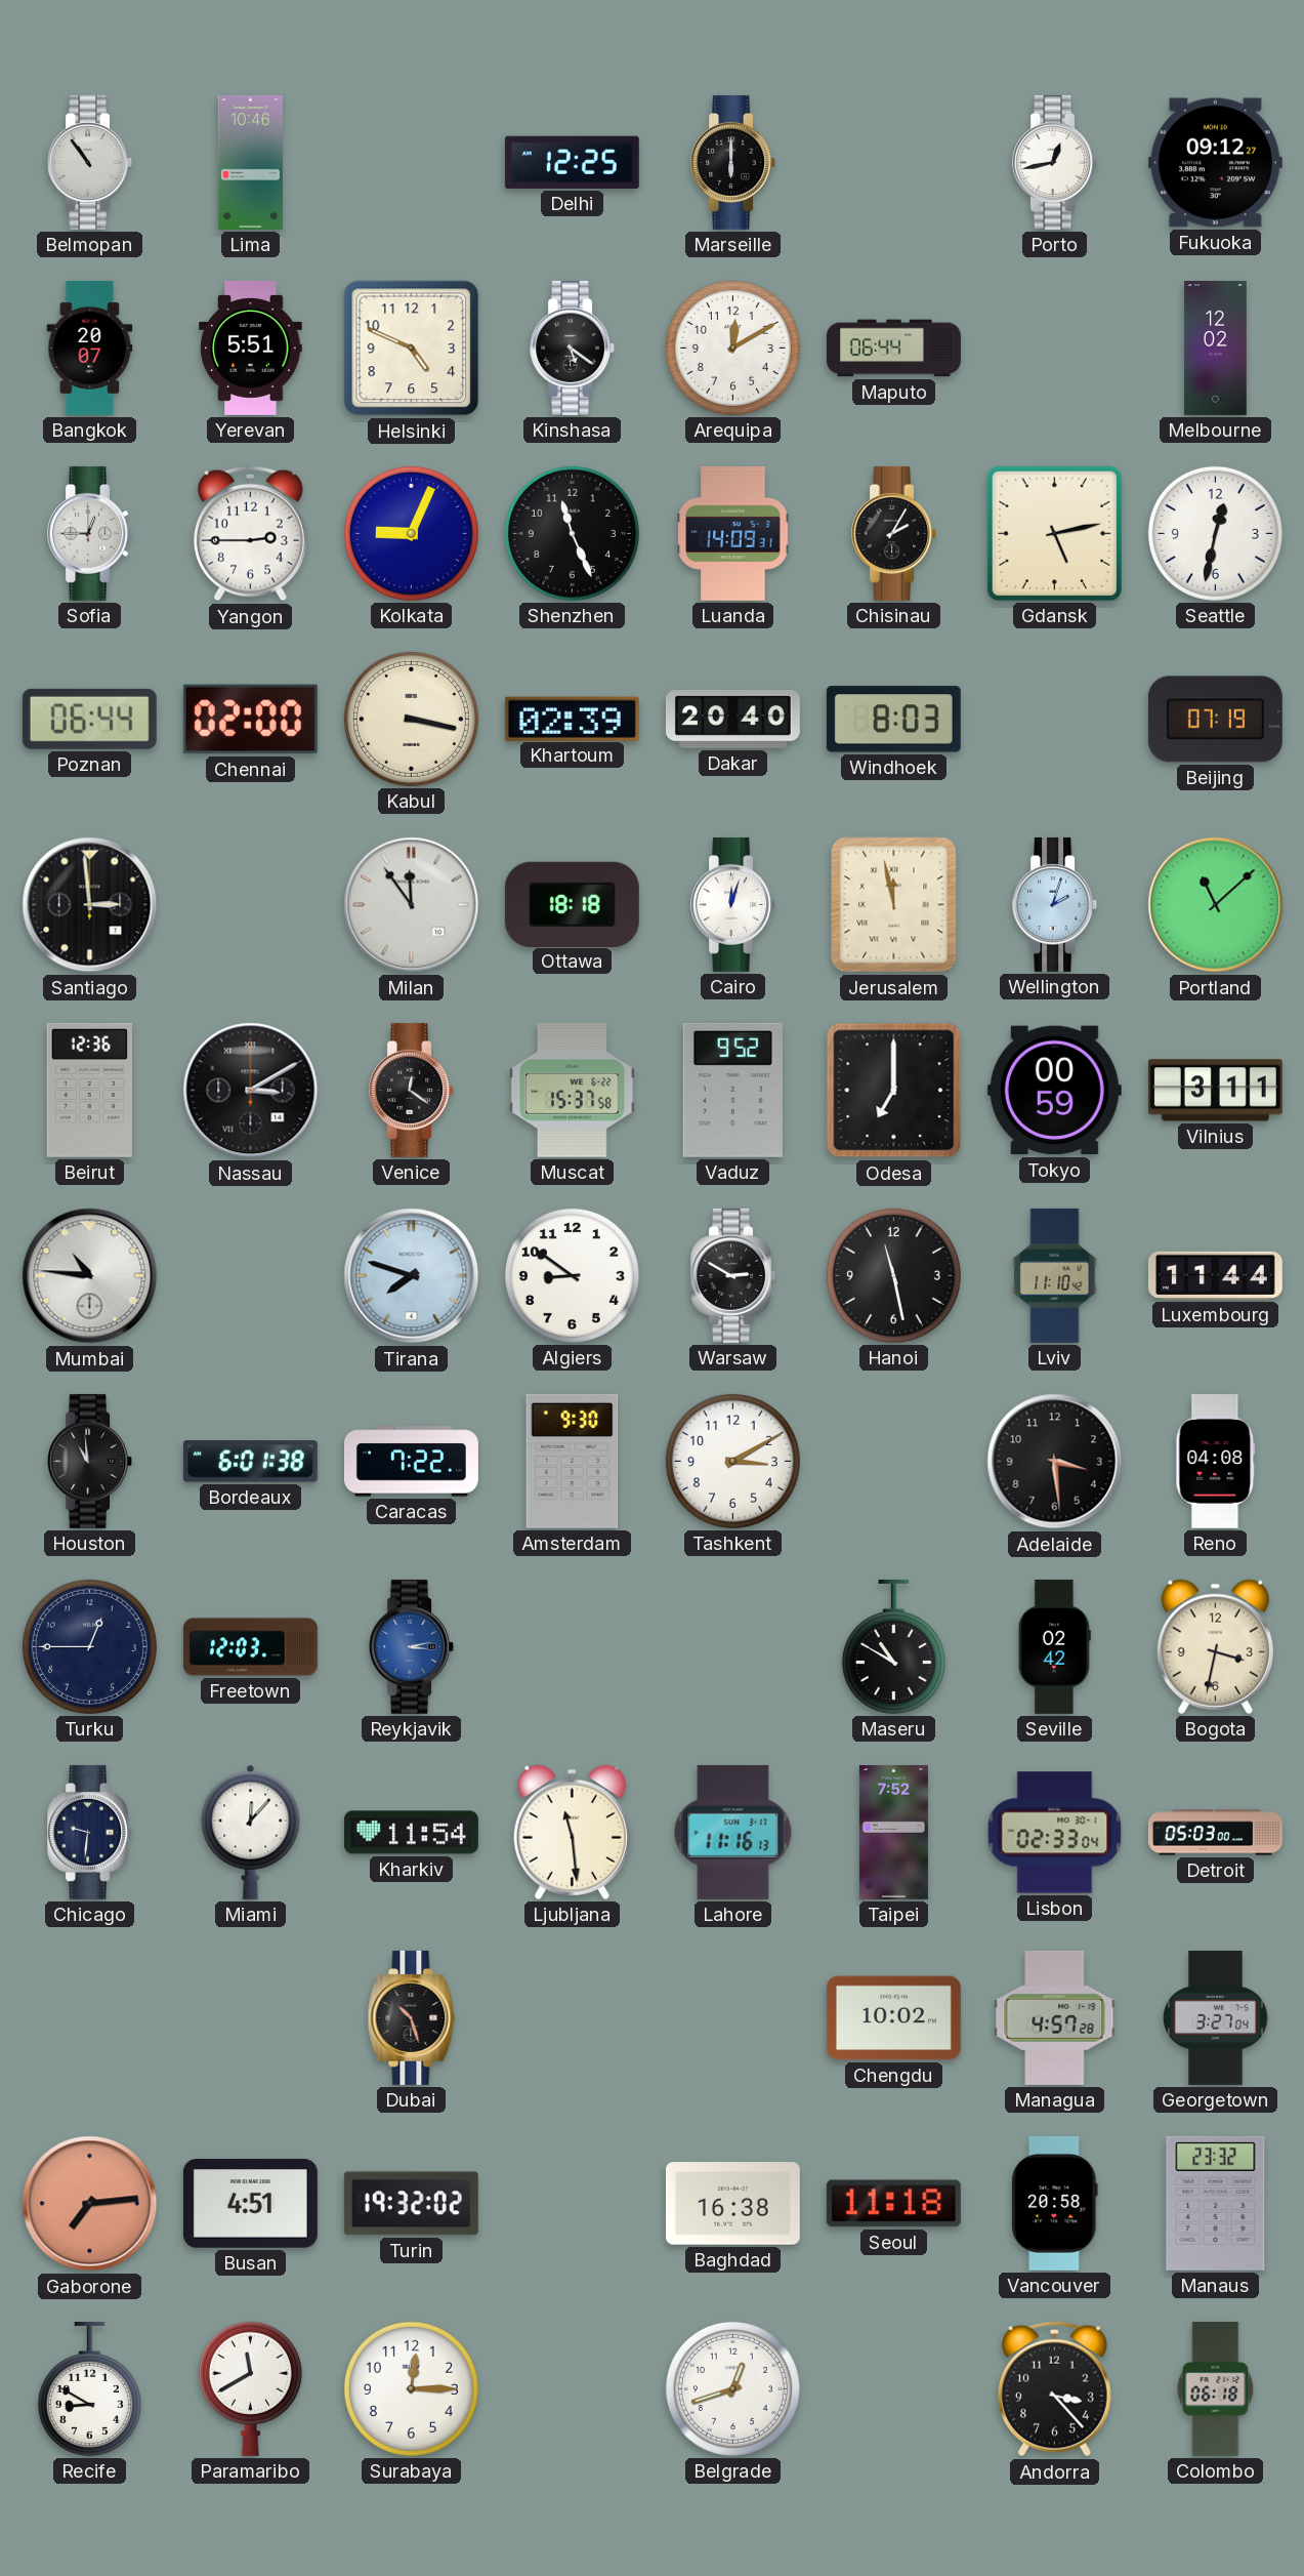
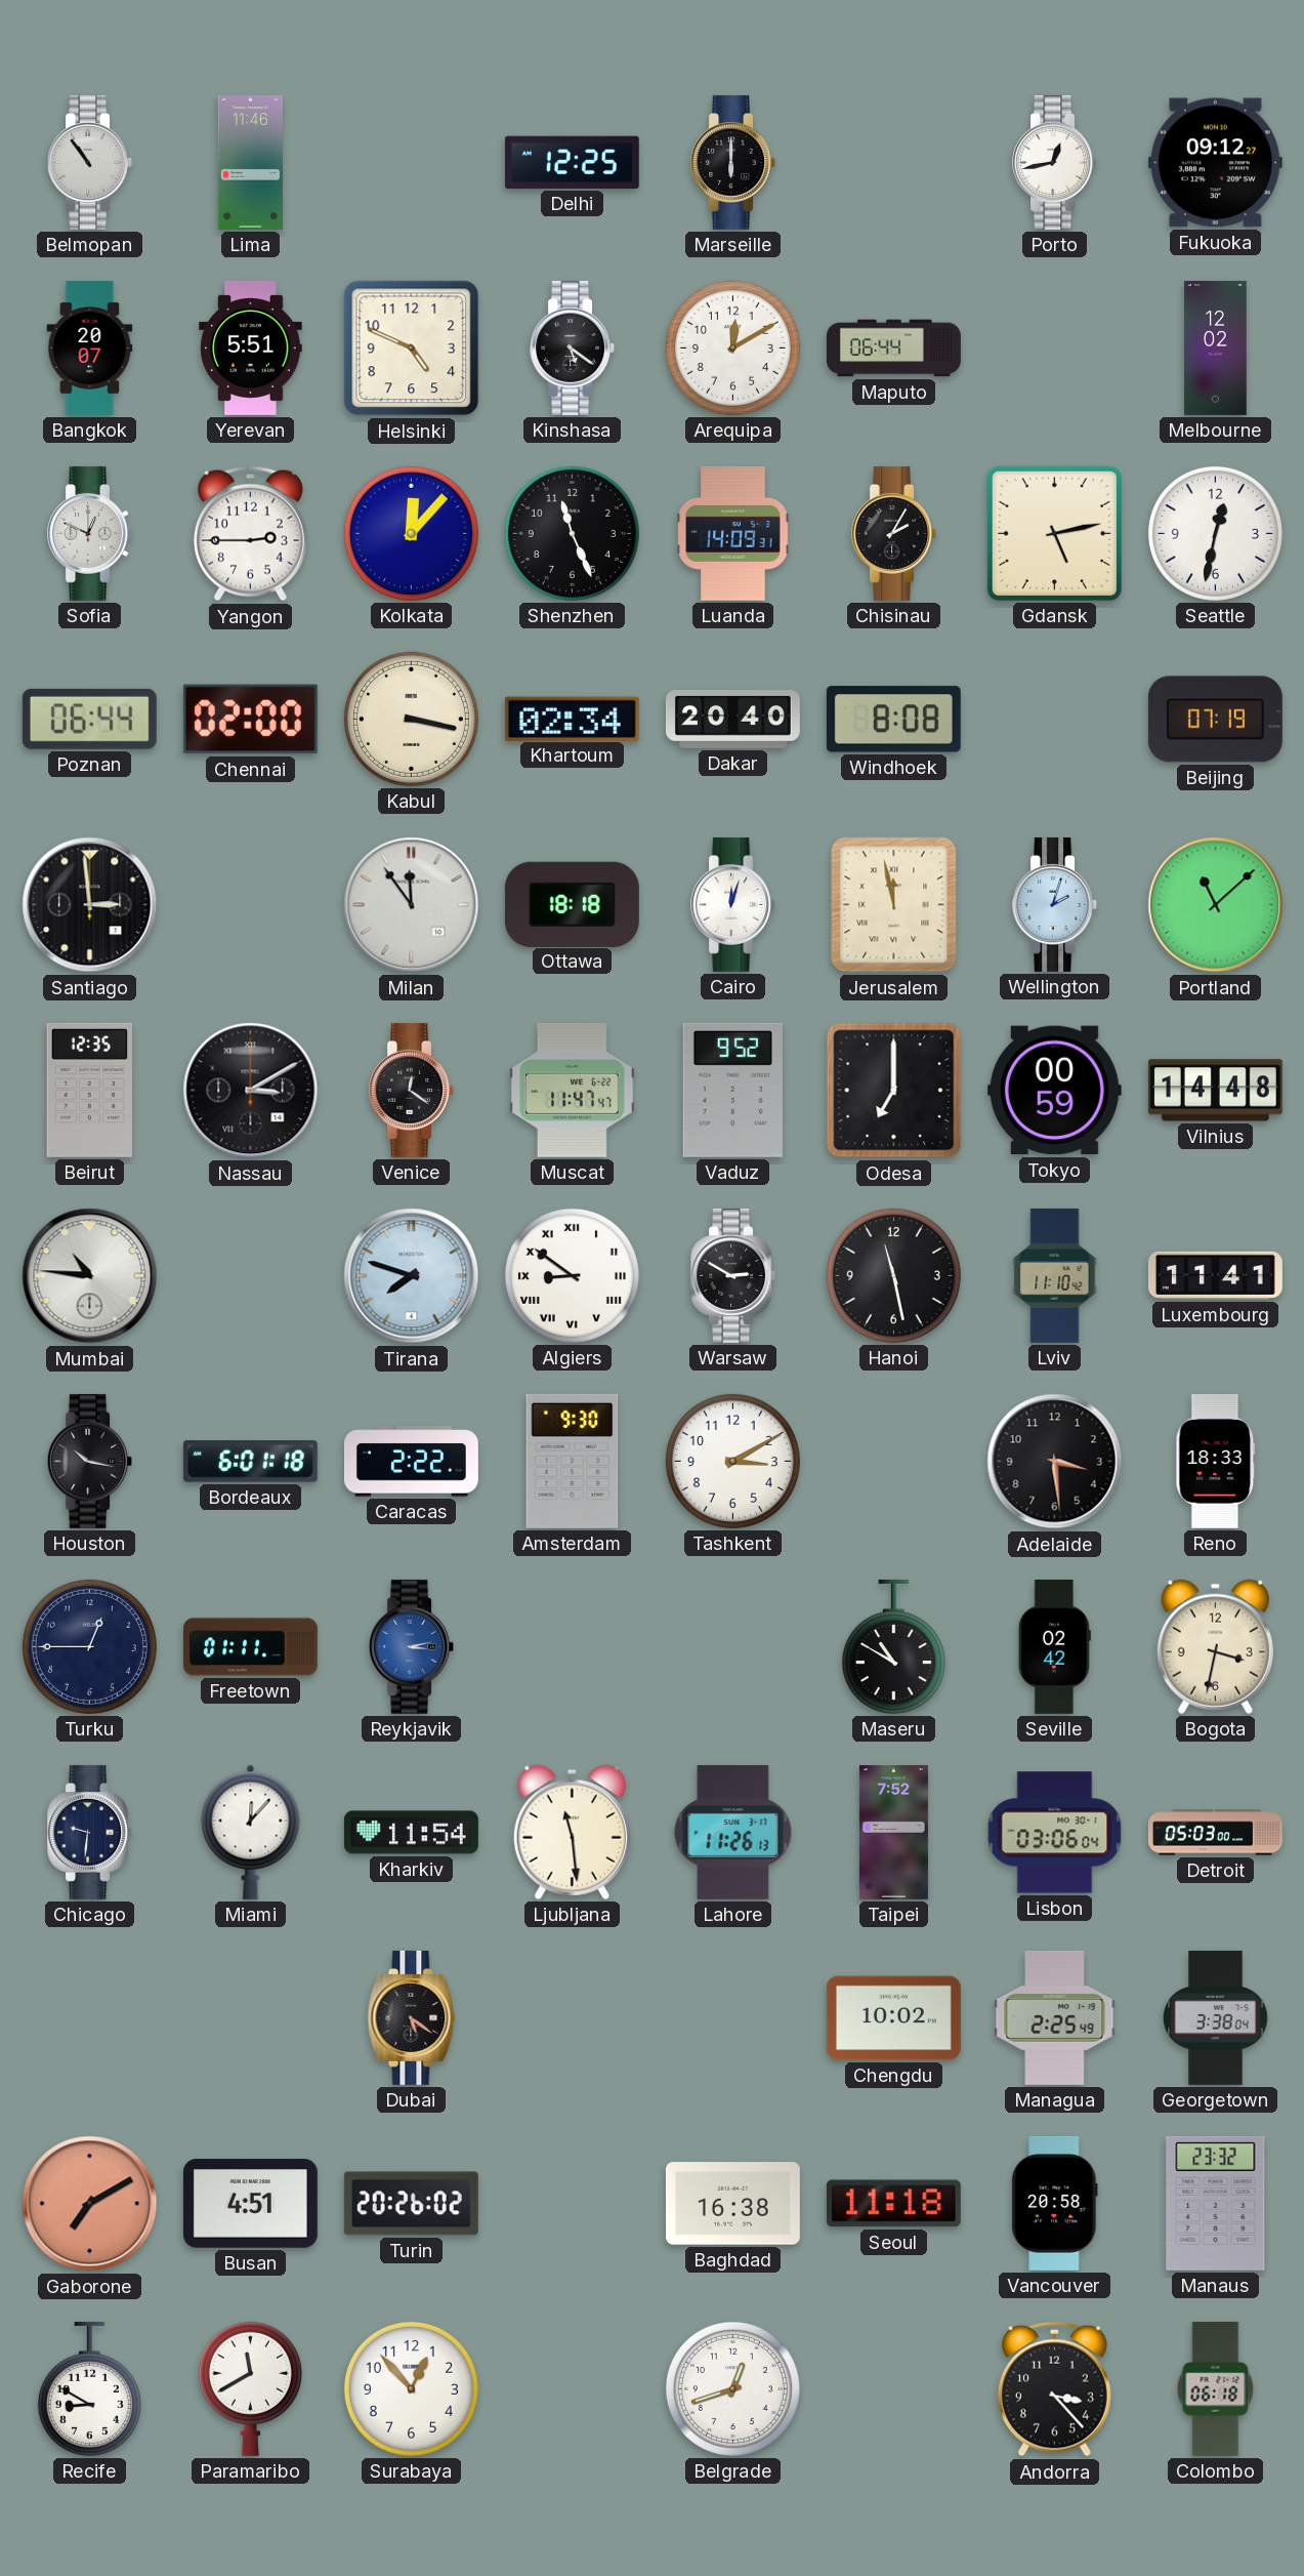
Lima: 10:46 -> 11:46 (250, 162)
Sofia: 12:45 -> 12:49 (90, 533)
Kolkata: 9:04 -> 12:07 (411, 533)
Khartoum: 02:39 -> 02:34 (572, 719)
Windhoek: 8:03 -> 8:08 (893, 720)
Beirut: 12:36 -> 12:35 (89, 1090)
Muscat: 15:37 -> 11:47 (573, 1090)
Vilnius: 3:11 -> 14:48 (1215, 1091)
Algiers numerals: Arabic -> Roman (572, 1275)
Luxembourg: 11:44 -> 11:41 (1215, 1275)
Houston: 10:59 -> 10:17 (90, 1461)
Bordeaux: 6:01:38 -> 6:01:18 (250, 1462)
Caracas: 7:22 -> 2:22 (411, 1462)
Reno: 04:08 -> 18:33 (1216, 1461)
Freetown: 12:03 -> 01:11 (250, 1647)
Lahore: 11:16 -> 11:26 (733, 1832)
Lisbon: 02:33 -> 03:06 (1055, 1833)
Dubai: 10:27 -> 5:21 (412, 2017)
Managua: 4:57 -> 2:25 (1055, 2017)
Georgetown: 3:27 -> 3:38 (1216, 2017)
Gaborone: 7:14 -> 7:10 (90, 2204)
Turin: 19:32 -> 20:26 (411, 2204)
Surabaya: 12:15 -> 12:53 (411, 2388)
